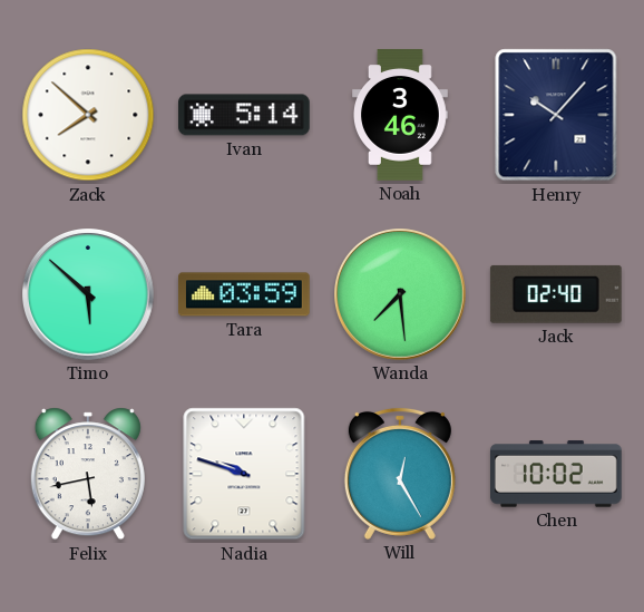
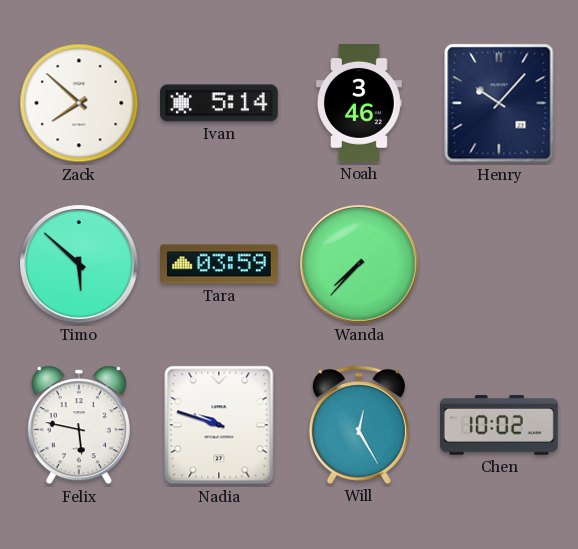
Wanda: 7:29 -> 7:37 (360, 265)
Jack: 02:40 -> none (556, 294)
Felix: 5:43 -> 5:47 (79, 425)
